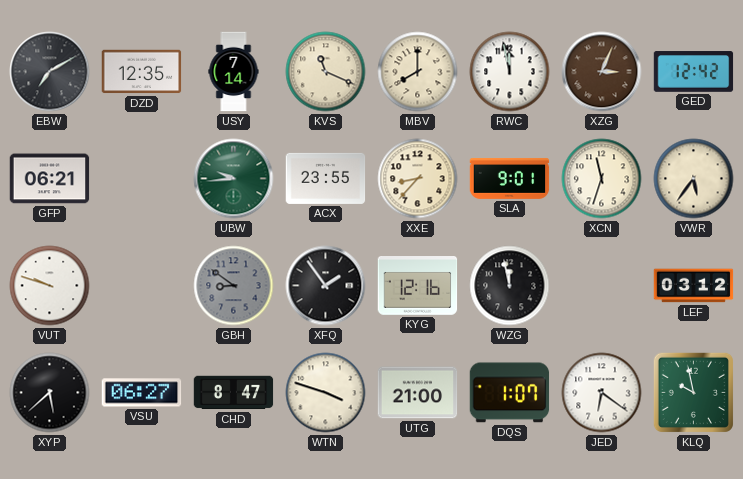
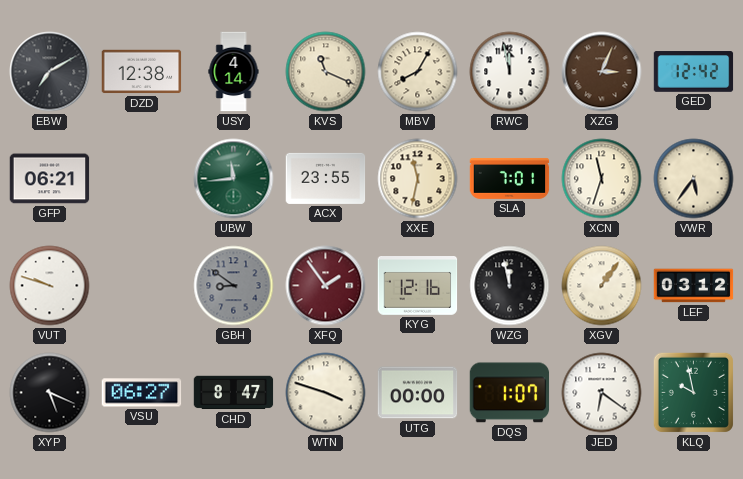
DZD: 12:35 -> 12:38 (142, 72)
USY: 7:14 -> 4:14 (234, 72)
MBV: 8:00 -> 8:05 (418, 72)
UBW: 9:44 -> 11:44 (234, 179)
XXE: 8:37 -> 11:32 (418, 179)
SLA: 9:01 -> 7:01 (510, 178)
XFQ dial: black -> burgundy (326, 286)
XGV: none -> 1:06 (602, 286)
XYP: 5:38 -> 5:19 (50, 393)
UTG: 21:00 -> 00:00 (418, 393)
